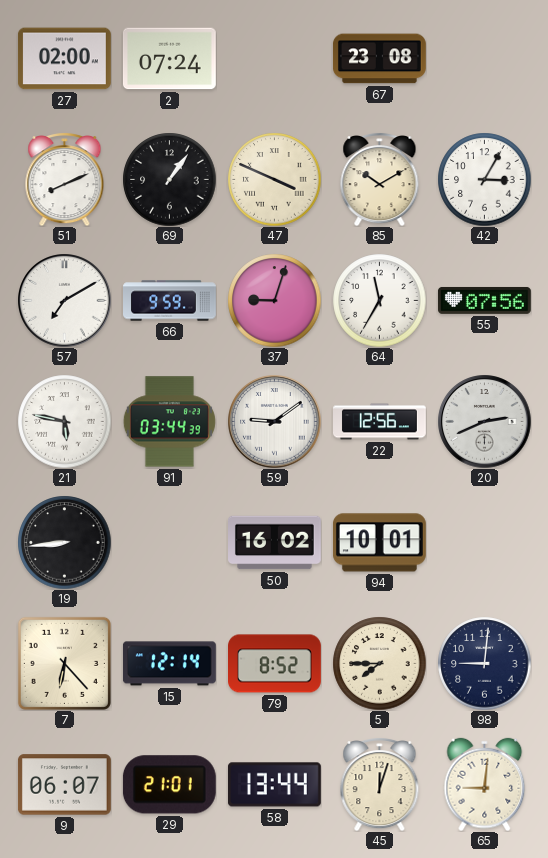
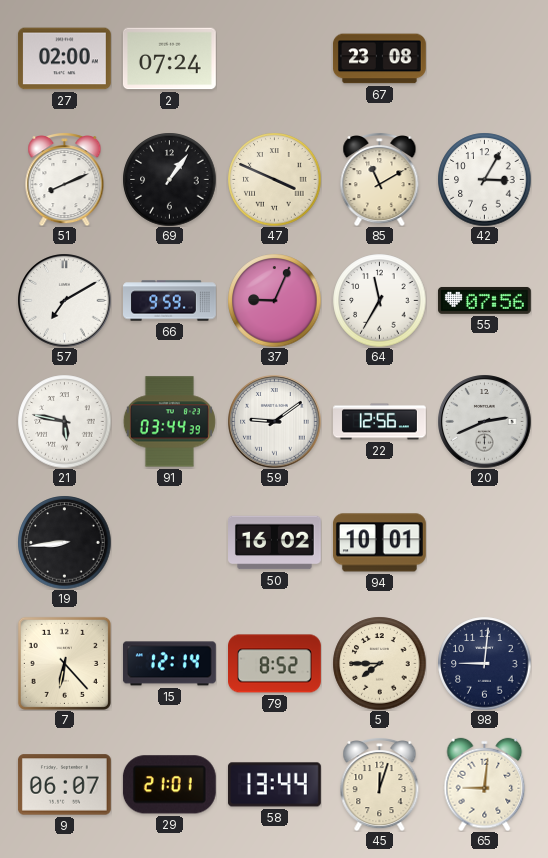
85: 10:10 -> 11:10 (380, 179)
37: 9:03 -> 9:04 (274, 300)
